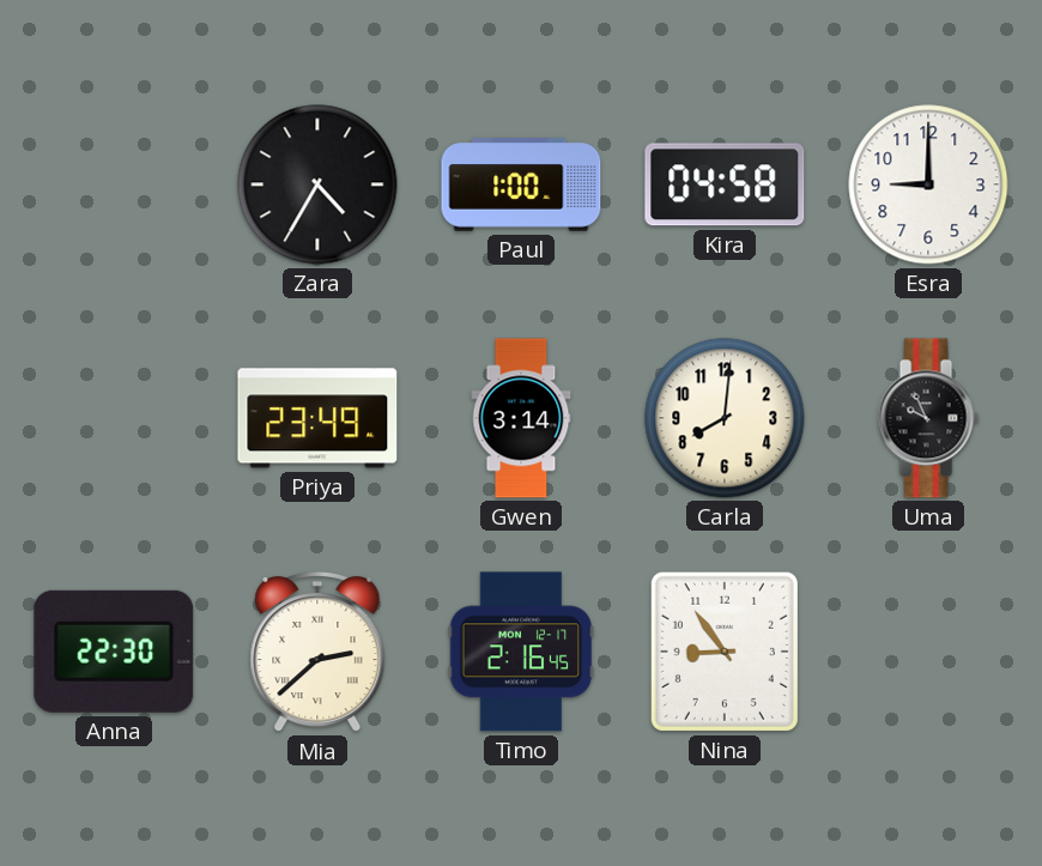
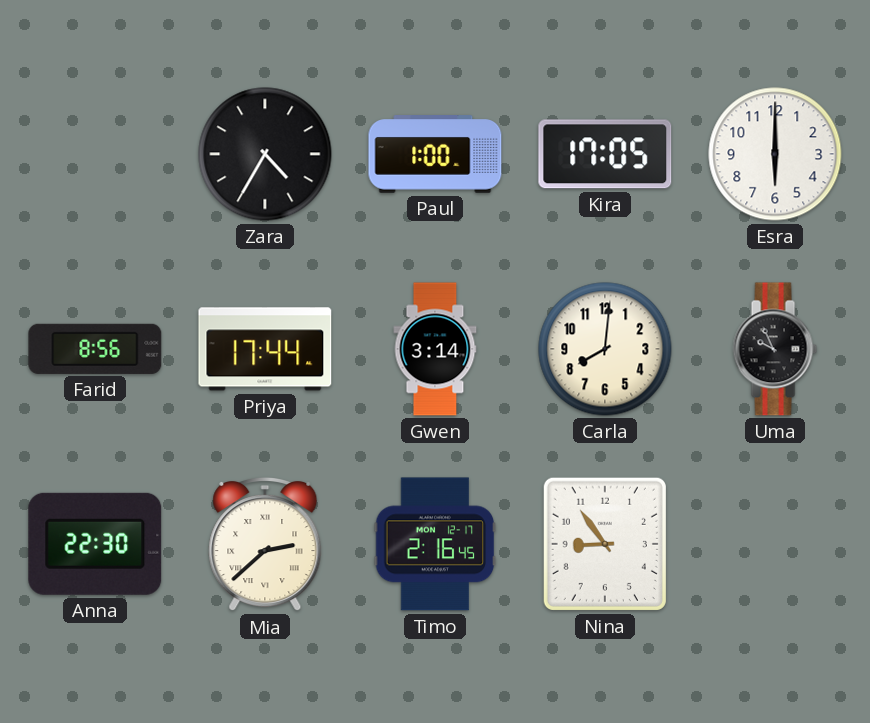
Kira: 04:58 -> 17:05 (605, 154)
Esra: 9:00 -> 6:00 (775, 154)
Farid: none -> 8:56 (95, 349)
Priya: 23:49 -> 17:44 (265, 349)
